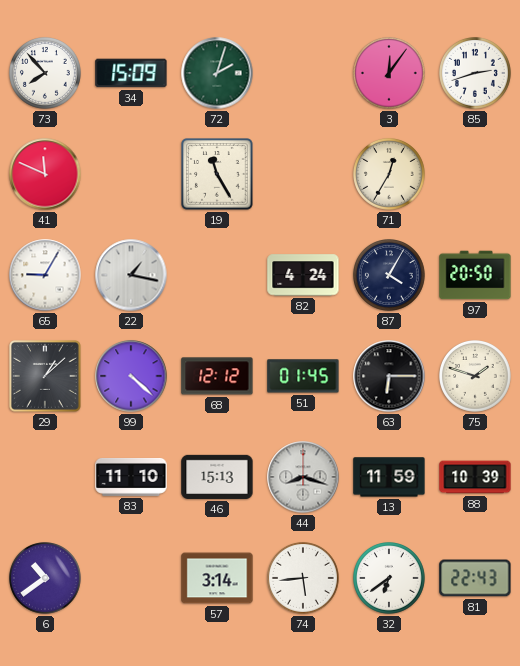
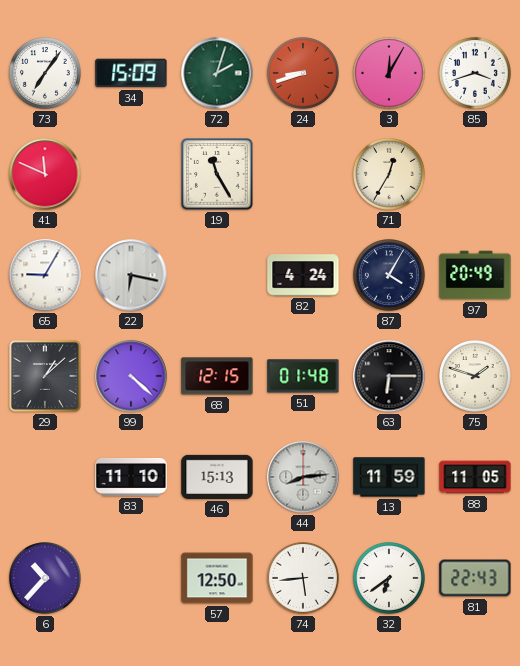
73: 7:53 -> 7:06 (46, 74)
24: none -> 8:42 (304, 74)
3: 12:06 -> 12:05 (390, 74)
85: 2:42 -> 3:42 (476, 74)
22: 1:17 -> 6:17 (131, 275)
97: 20:50 -> 20:49 (475, 275)
68: 12:12 -> 12:15 (217, 376)
51: 01:45 -> 01:48 (303, 376)
44: 8:18 -> 8:14 (303, 477)
88: 10:39 -> 11:05 (475, 477)
6: 10:39 -> 10:37 (46, 579)
57: 3:14 -> 12:50 (217, 578)
